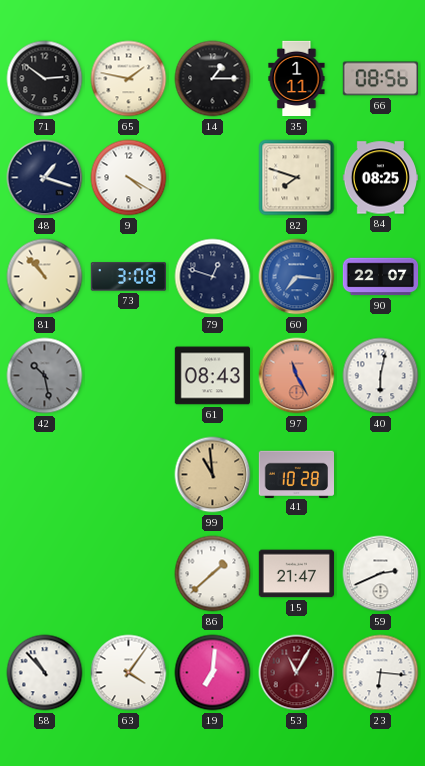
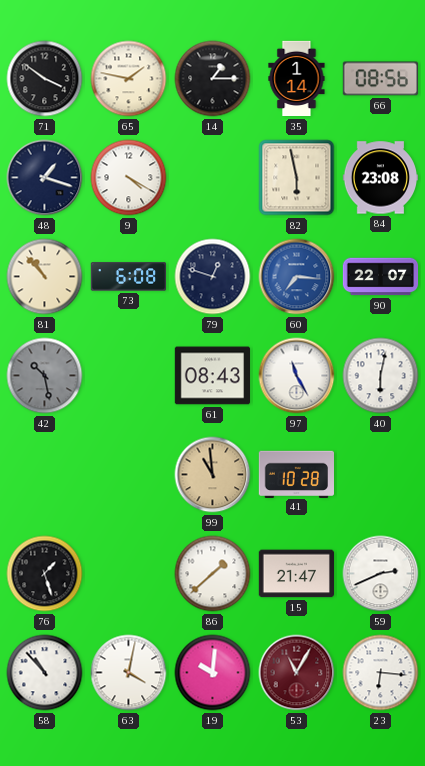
71: 2:51 -> 3:51 (45, 79)
35: 1:11 -> 1:14 (297, 79)
82: 7:48 -> 5:58 (297, 178)
84: 08:25 -> 23:08 (380, 178)
73: 3:08 -> 6:08 (128, 277)
97 dial: salmon -> white (297, 376)
76: none -> 1:27 (45, 574)
63: 4:06 -> 4:02 (129, 673)
19: 7:01 -> 10:01 (213, 673)
